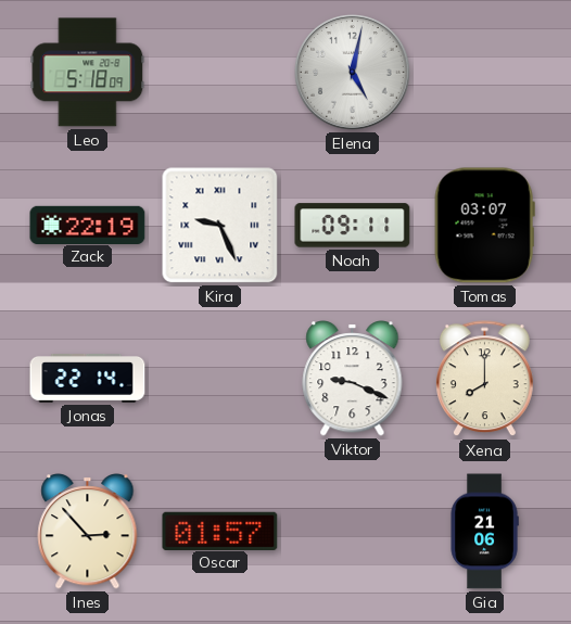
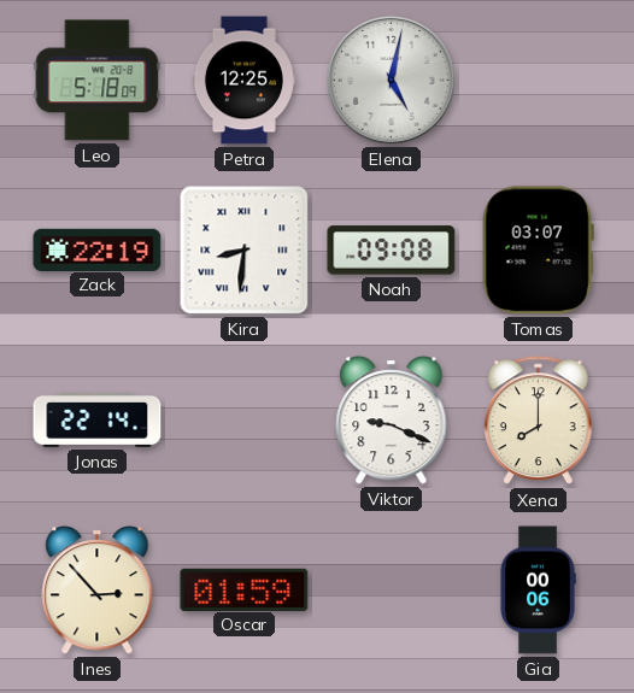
Petra: none -> 12:25 (243, 81)
Kira: 9:26 -> 8:31 (245, 251)
Noah: 09:11 -> 09:08 (392, 251)
Oscar: 01:57 -> 01:59 (245, 589)
Gia: 21:06 -> 00:06 (538, 591)
